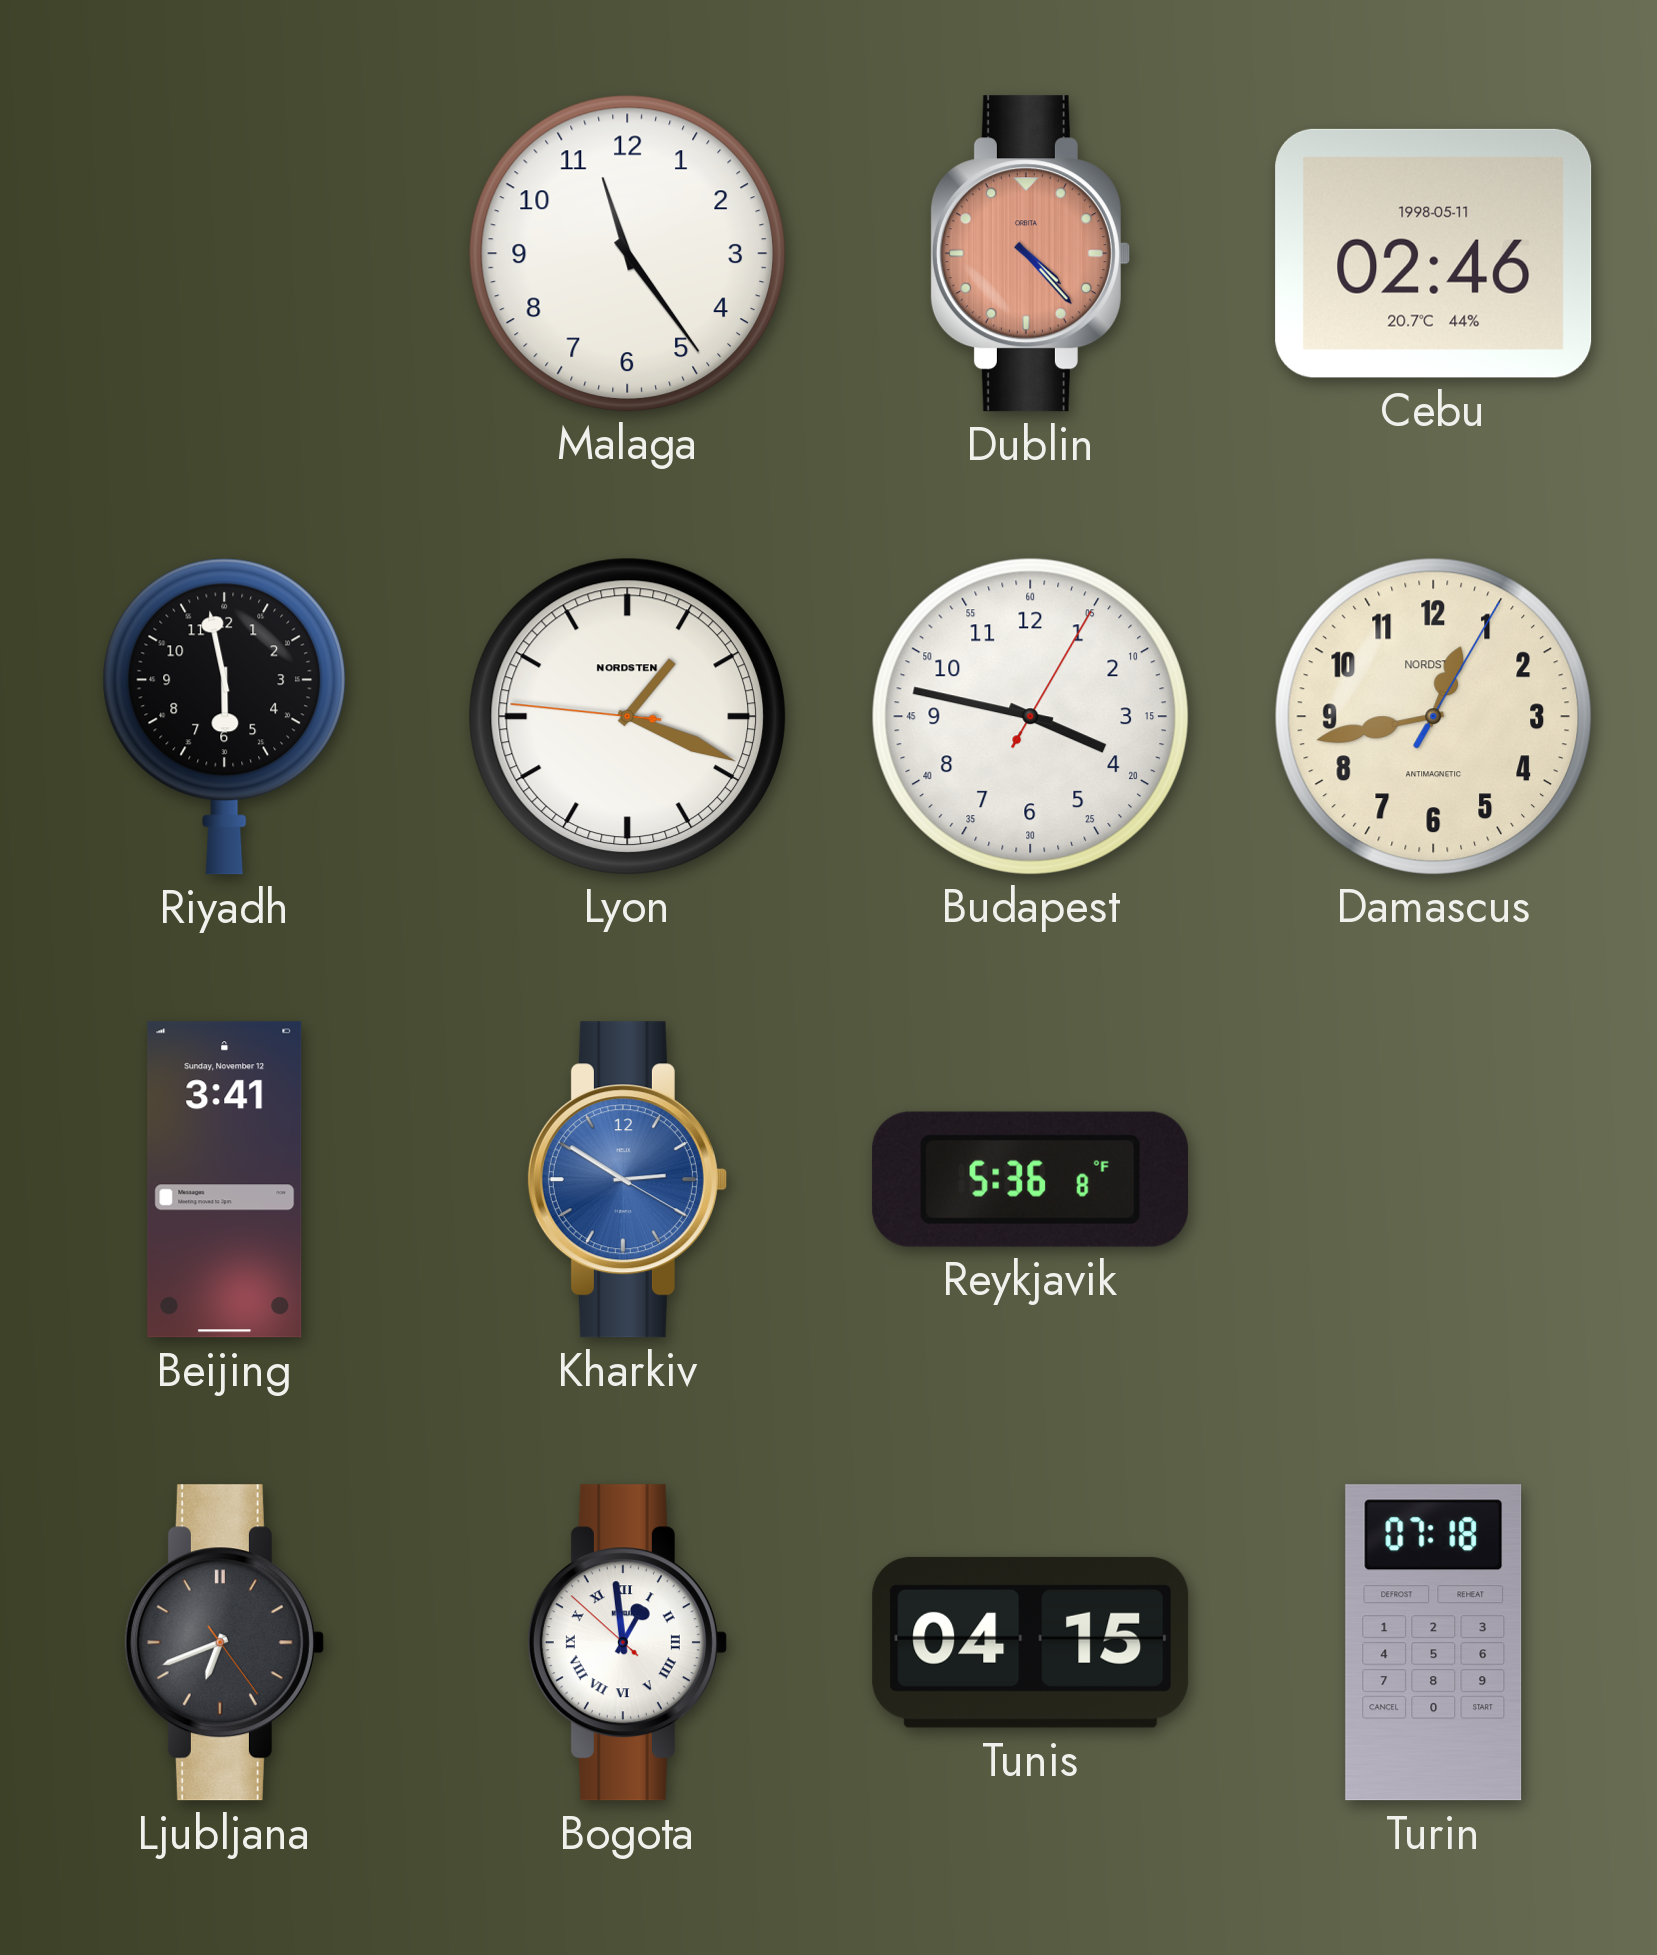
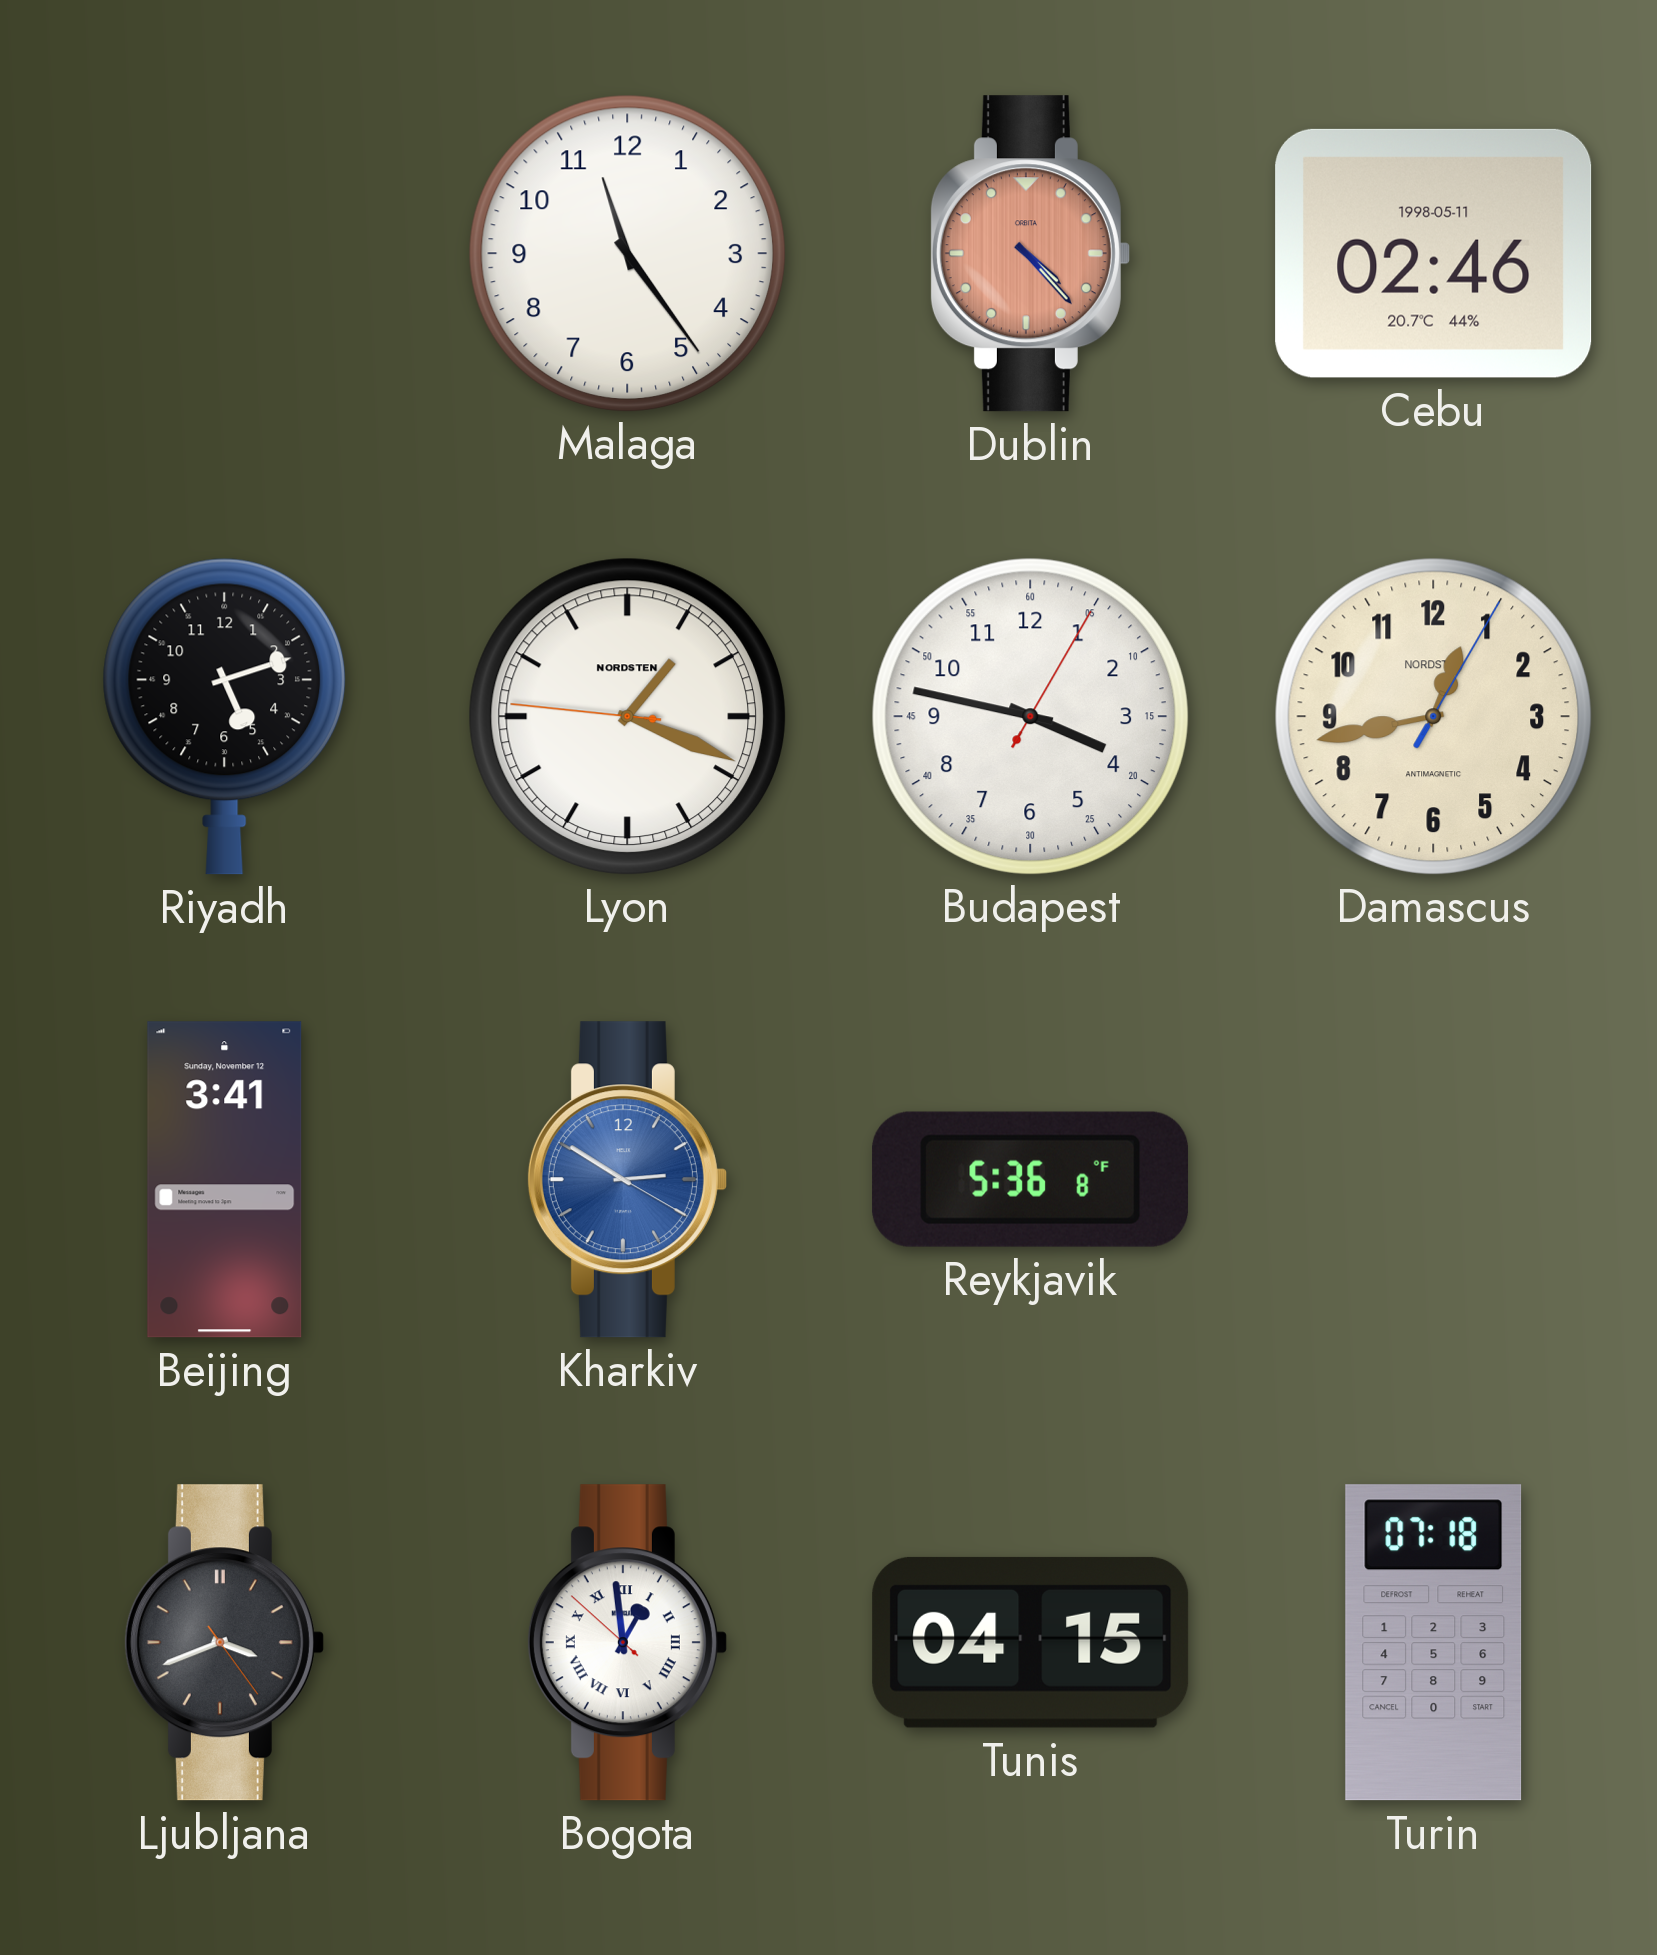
Riyadh: 5:58 -> 5:12 (225, 716)
Ljubljana: 6:41 -> 3:41 (224, 1643)
